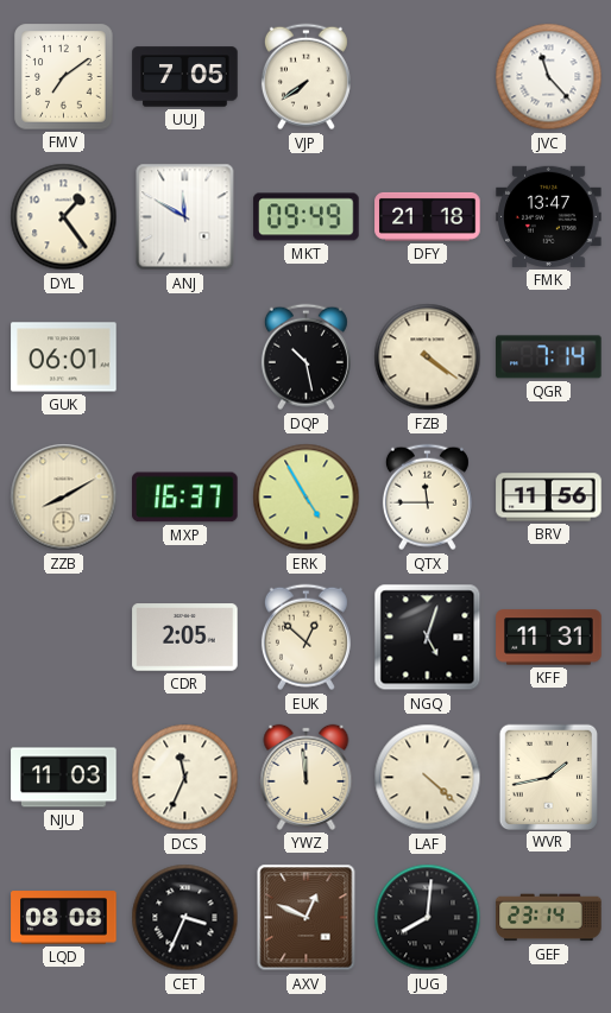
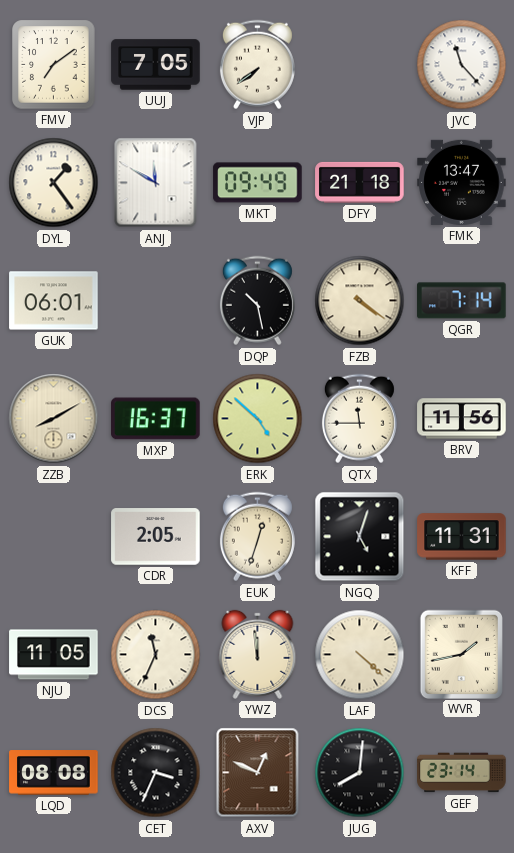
ERK: 4:55 -> 4:52 (258, 419)
EUK: 12:52 -> 12:33 (257, 537)
NJU: 11:03 -> 11:05 (54, 655)
